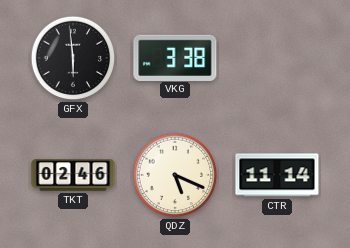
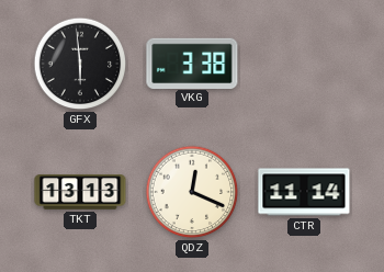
TKT: 02:46 -> 13:13 (80, 192)
QDZ: 5:19 -> 12:19 (192, 192)
